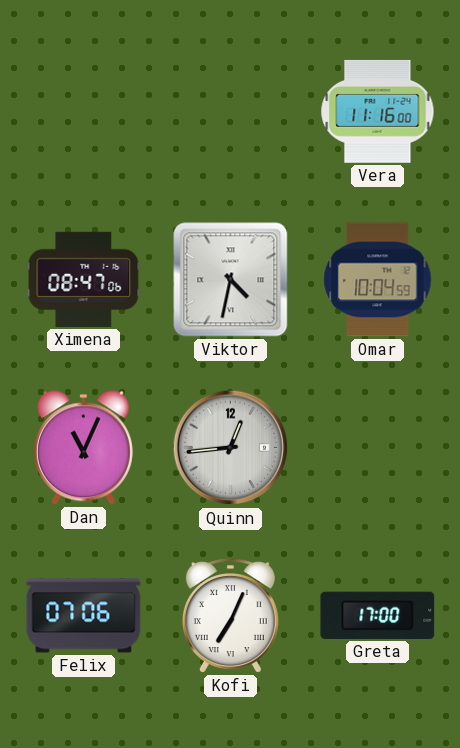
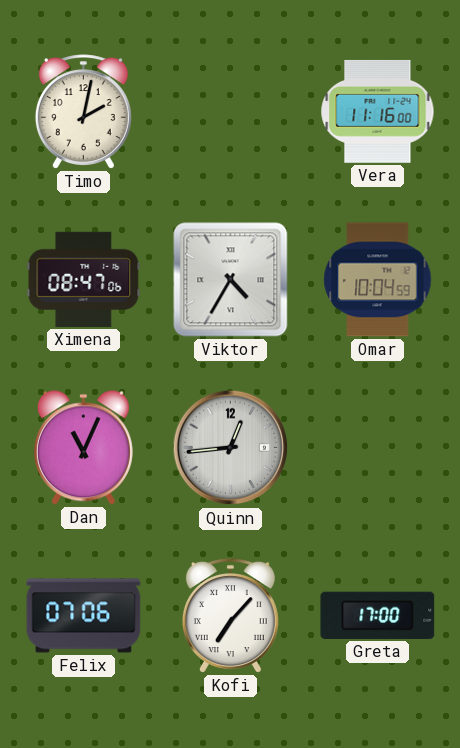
Timo: none -> 2:02 (83, 112)
Viktor: 4:32 -> 4:35 (231, 280)
Kofi: 7:04 -> 7:07 (230, 616)
